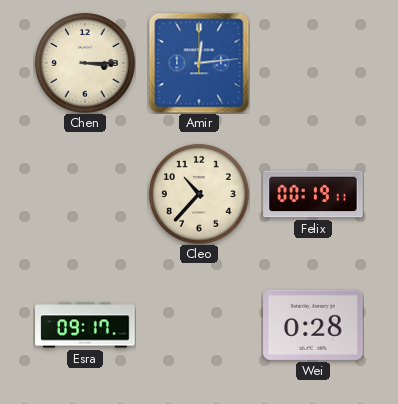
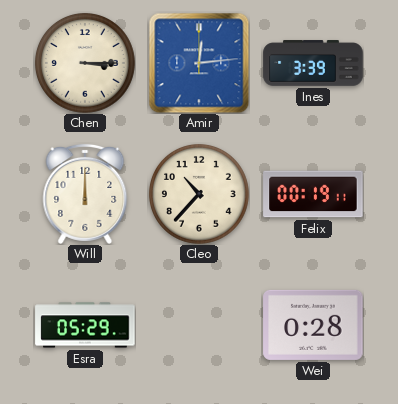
Ines: none -> 3:39 (313, 63)
Will: none -> 12:00 (85, 194)
Esra: 09:17 -> 05:29 (85, 325)
